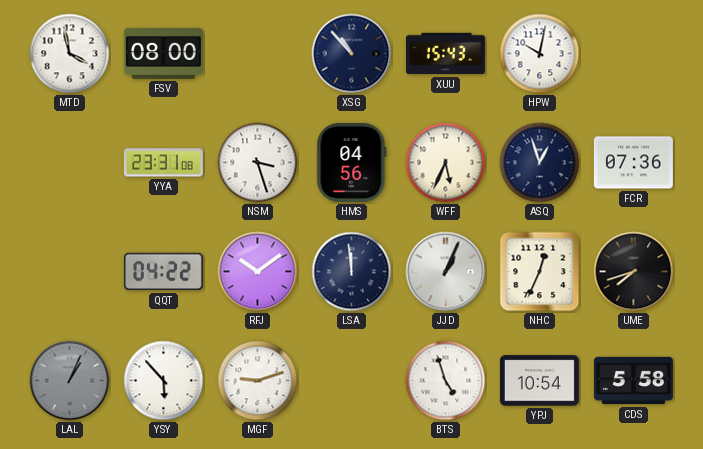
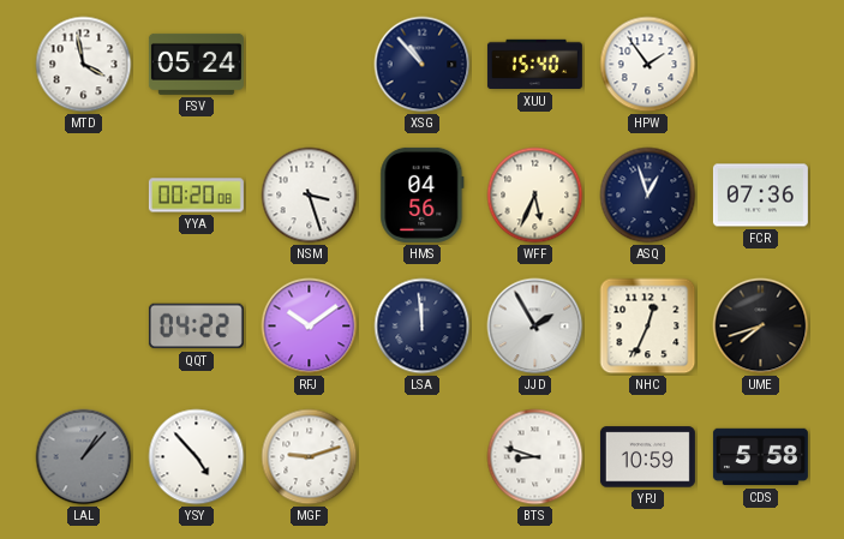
FSV: 08:00 -> 05:24 (196, 64)
XUU: 15:43 -> 15:40 (534, 65)
HPW: 10:02 -> 1:54 (648, 65)
YYA: 23:31 -> 00:20 (196, 196)
JJD: 1:04 -> 1:55 (535, 327)
LAL: 1:04 -> 1:07 (84, 457)
YSY: 5:53 -> 4:53 (197, 457)
BTS: 4:57 -> 8:48 (535, 457)
YPJ: 10:54 -> 10:59 (647, 457)
